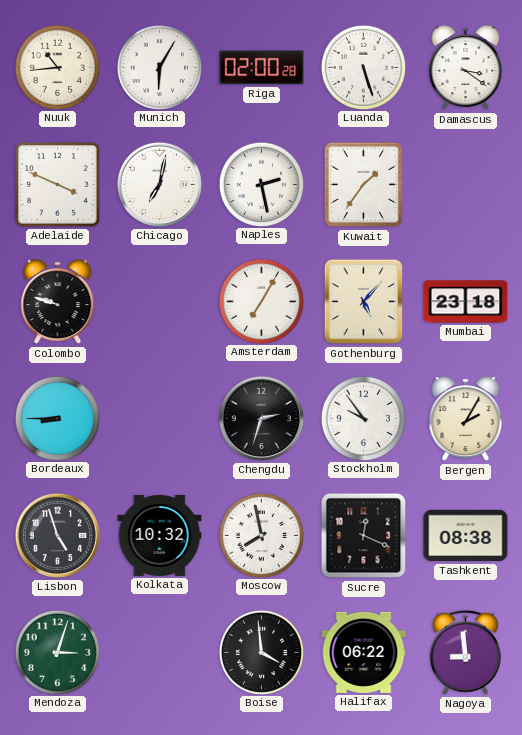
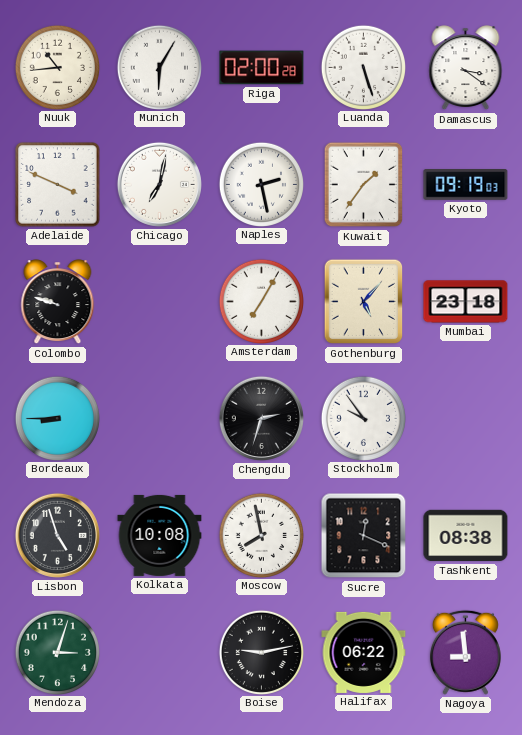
Kyoto: none -> 09:19 (466, 185)
Bergen: 2:05 -> none (466, 419)
Kolkata: 10:32 -> 10:08 (160, 535)
Boise: 3:59 -> 9:13 (261, 652)
